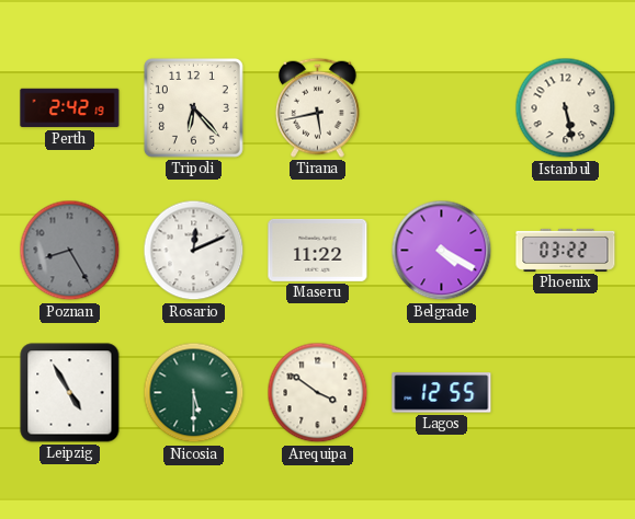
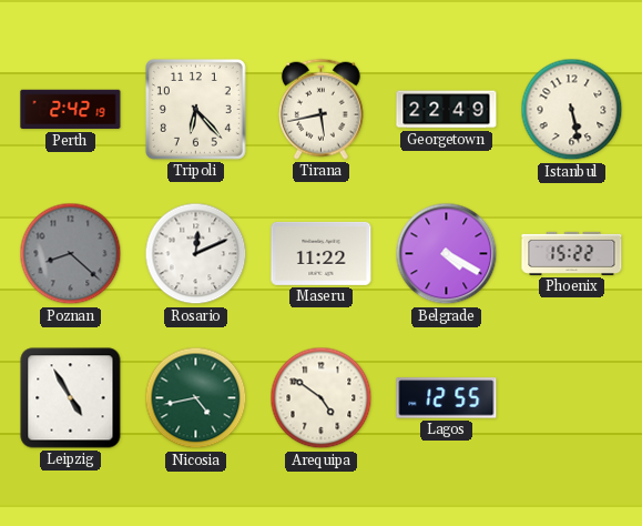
Georgetown: none -> 22:49 (447, 110)
Poznan: 8:25 -> 8:22 (71, 254)
Phoenix: 03:22 -> 15:22 (572, 253)
Nicosia: 5:30 -> 4:43 (196, 398)
Arequipa: 3:51 -> 4:51 (322, 398)
